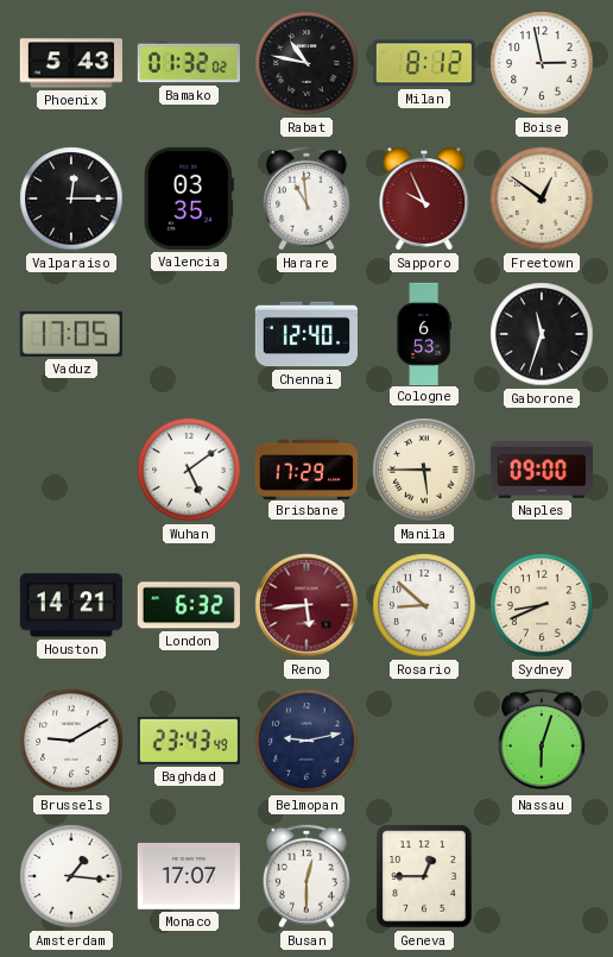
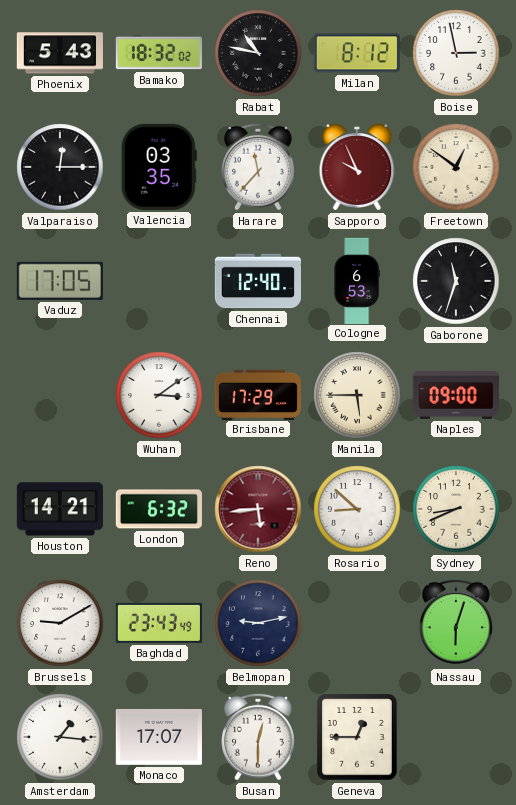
Bamako: 01:32 -> 18:32 (159, 53)
Harare: 10:59 -> 11:37 (259, 167)
Wuhan: 5:09 -> 3:09 (159, 395)
